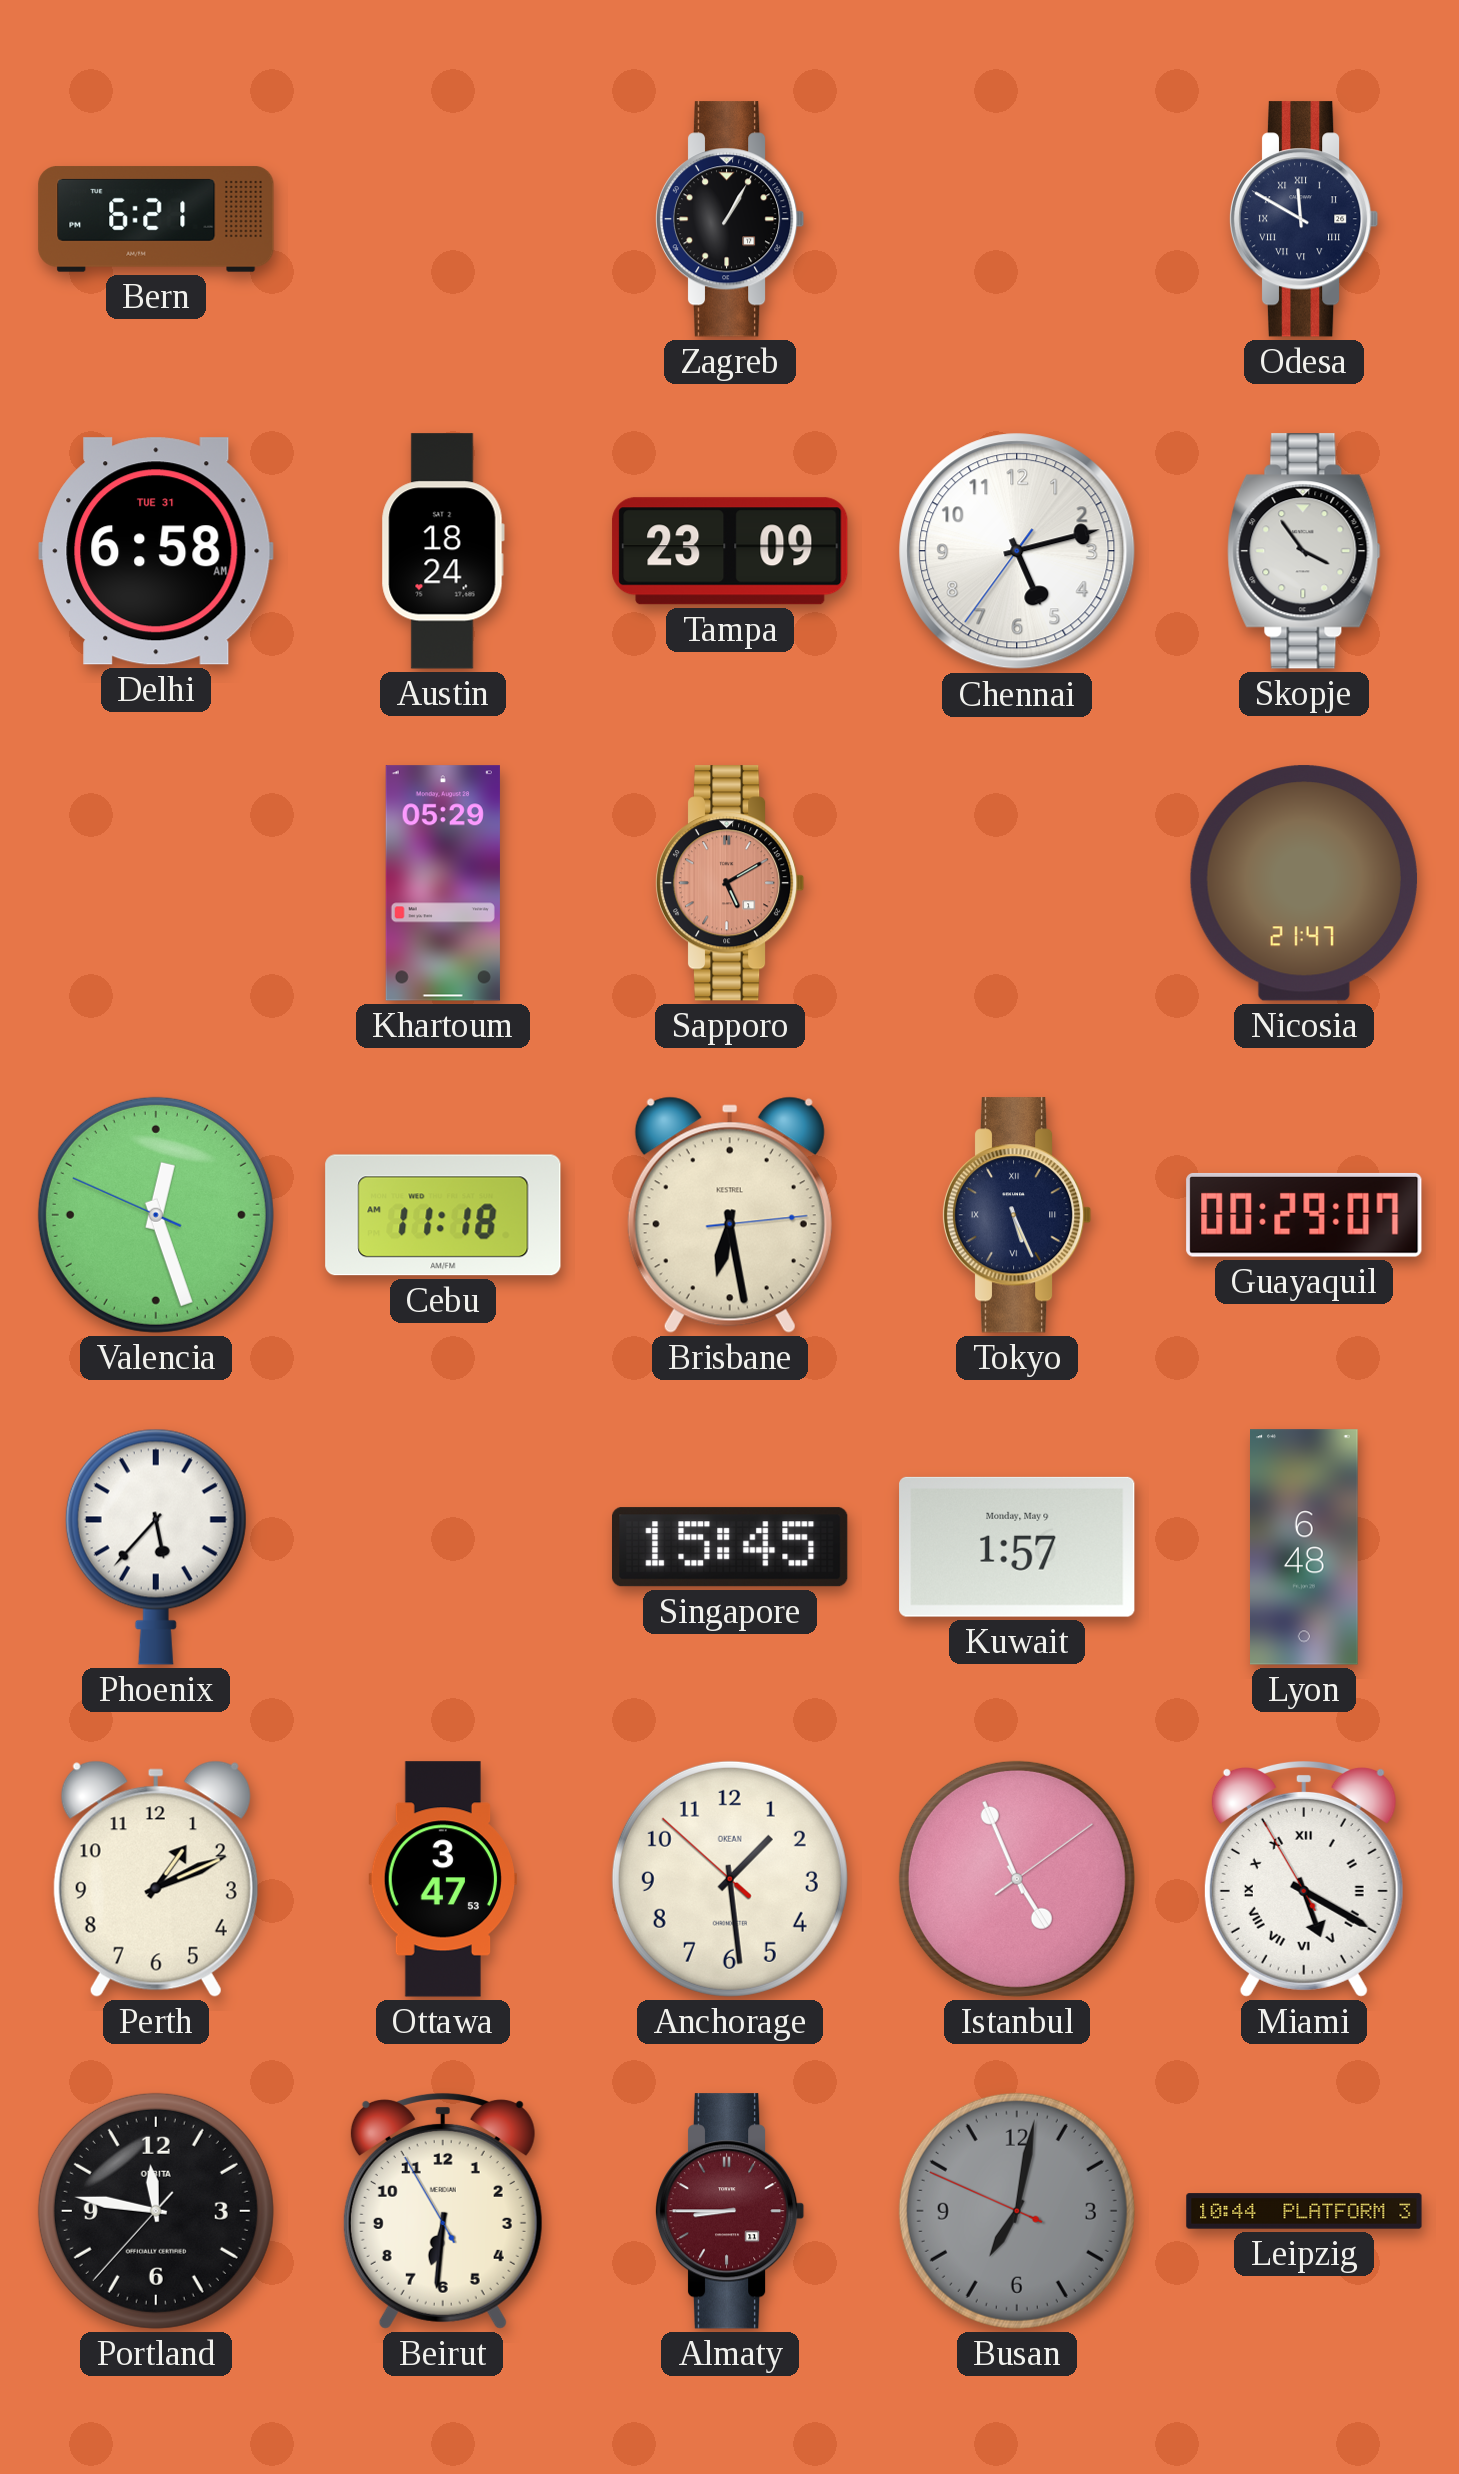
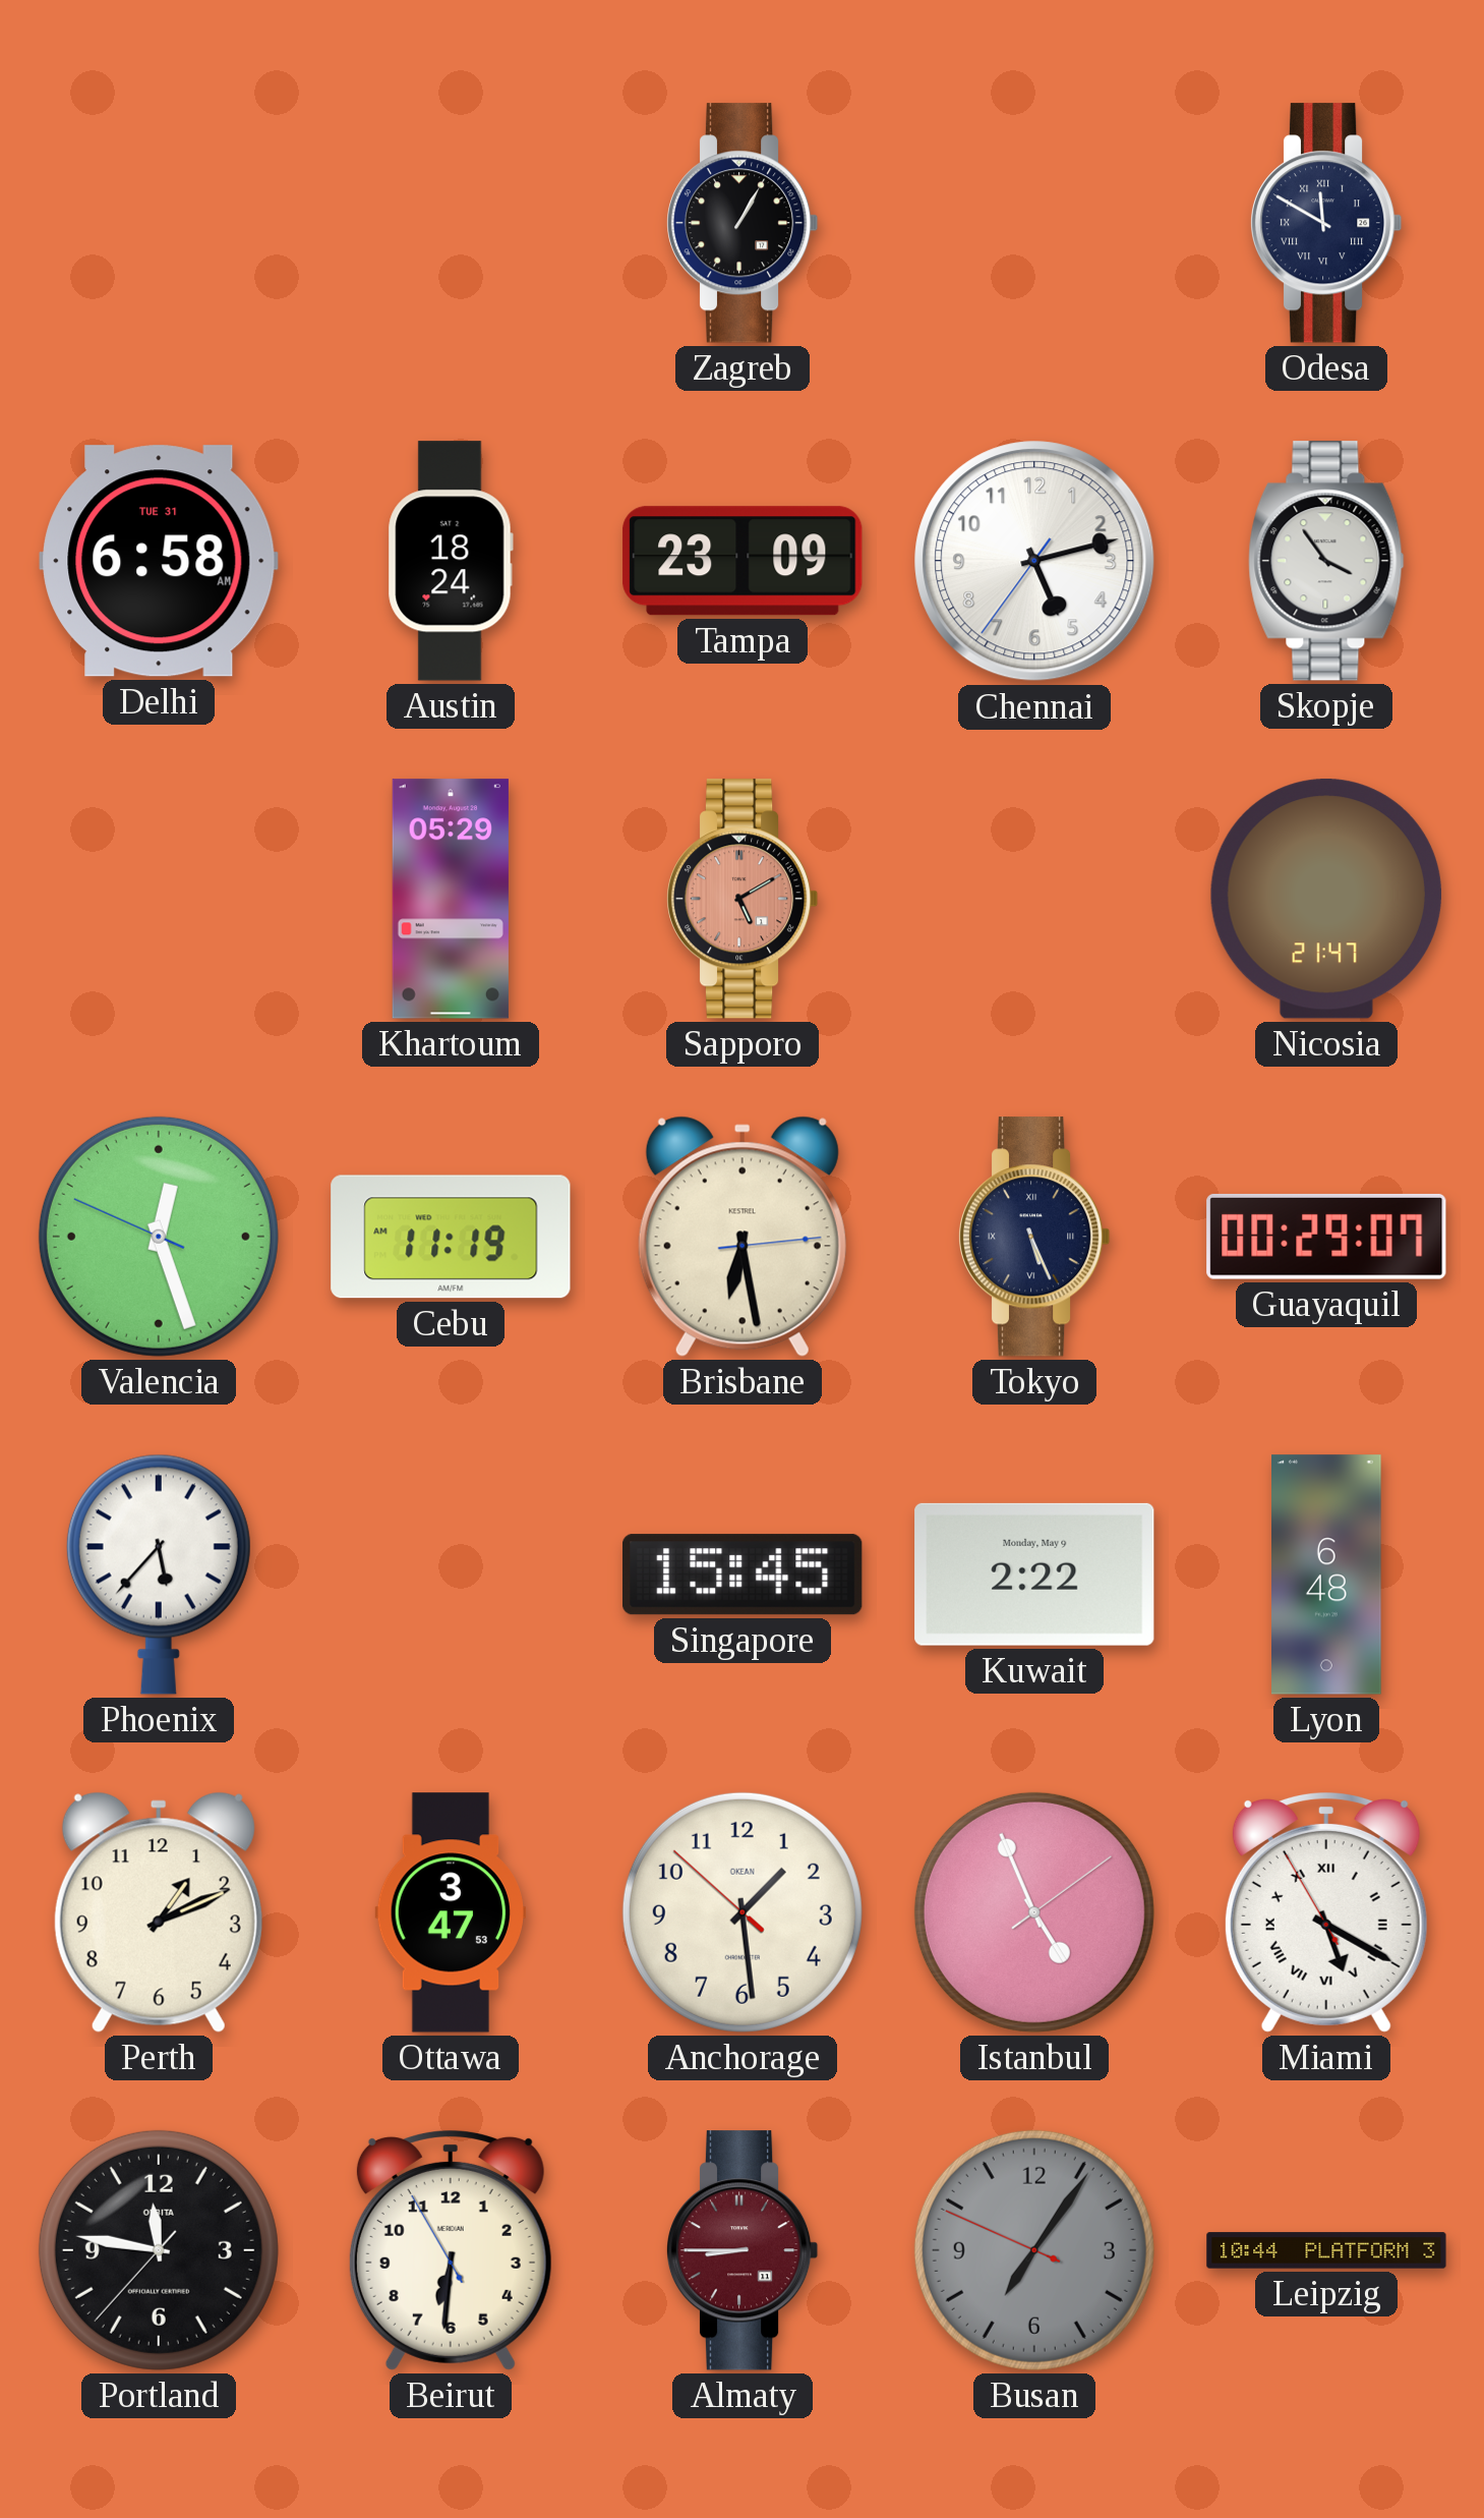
Bern: 6:21 -> none (156, 220)
Cebu: 11:18 -> 11:19 (451, 1237)
Kuwait: 1:57 -> 2:22 (1034, 1575)
Busan: 7:01 -> 7:05 (1034, 2250)
